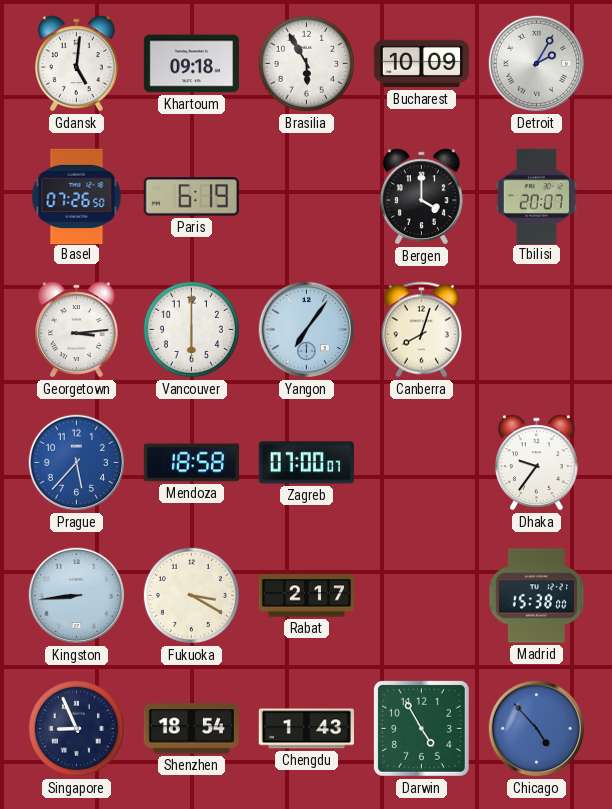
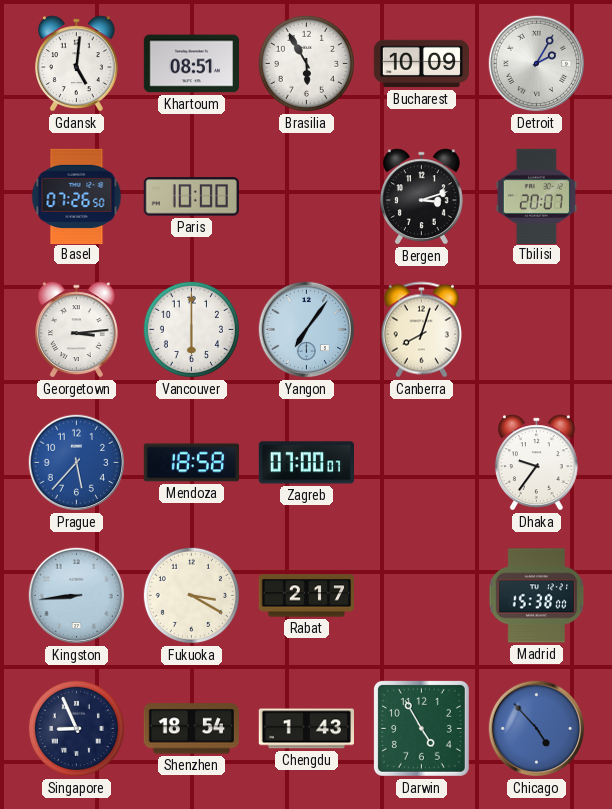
Khartoum: 09:18 -> 08:51 (191, 64)
Paris: 6:19 -> 10:00 (191, 197)
Bergen: 4:00 -> 3:12 (422, 197)
